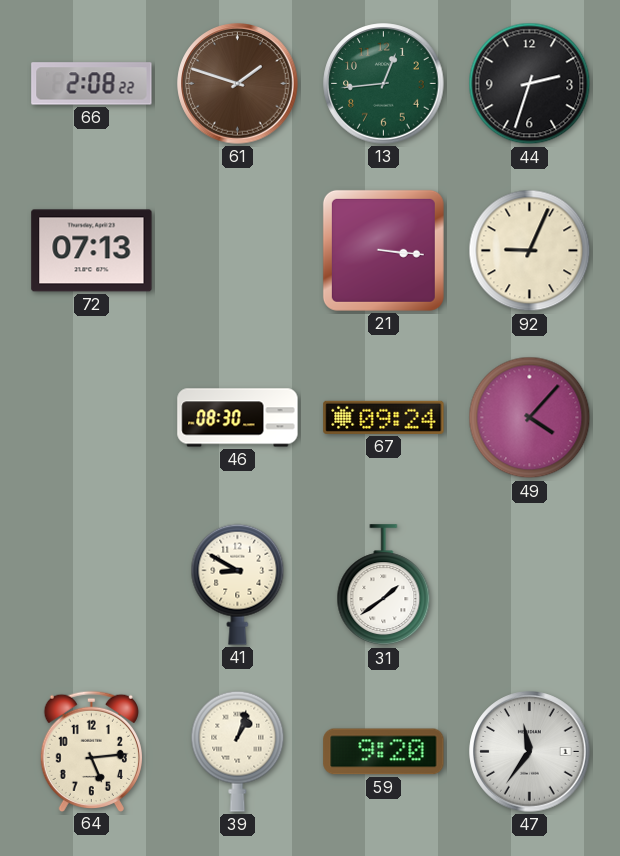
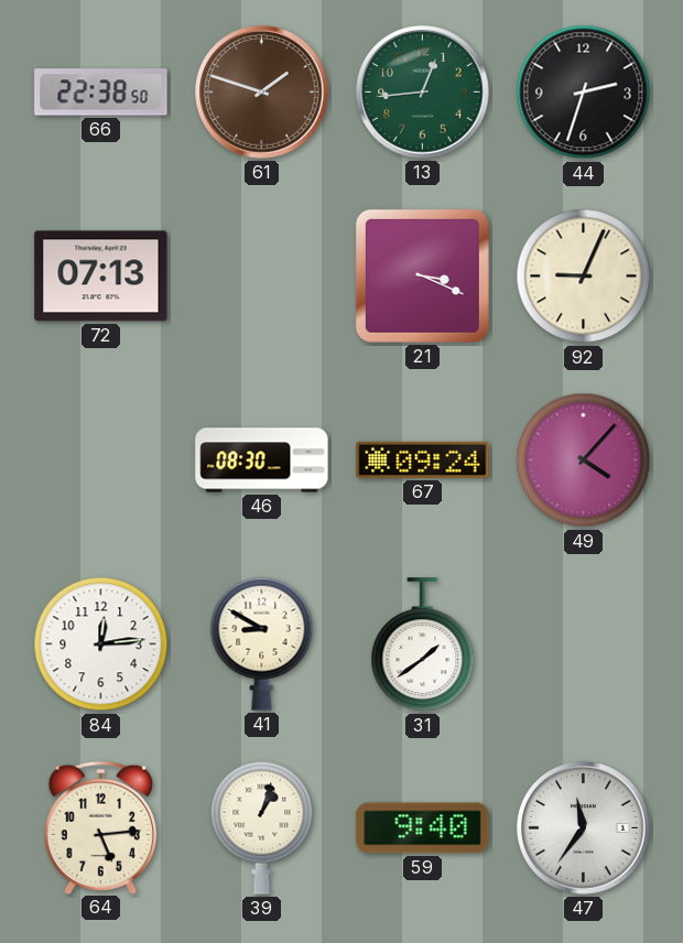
66: 2:08 -> 22:38 (101, 93)
21: 3:16 -> 3:19 (422, 275)
84: none -> 12:14 (101, 644)
59: 9:20 -> 9:40 (423, 828)
